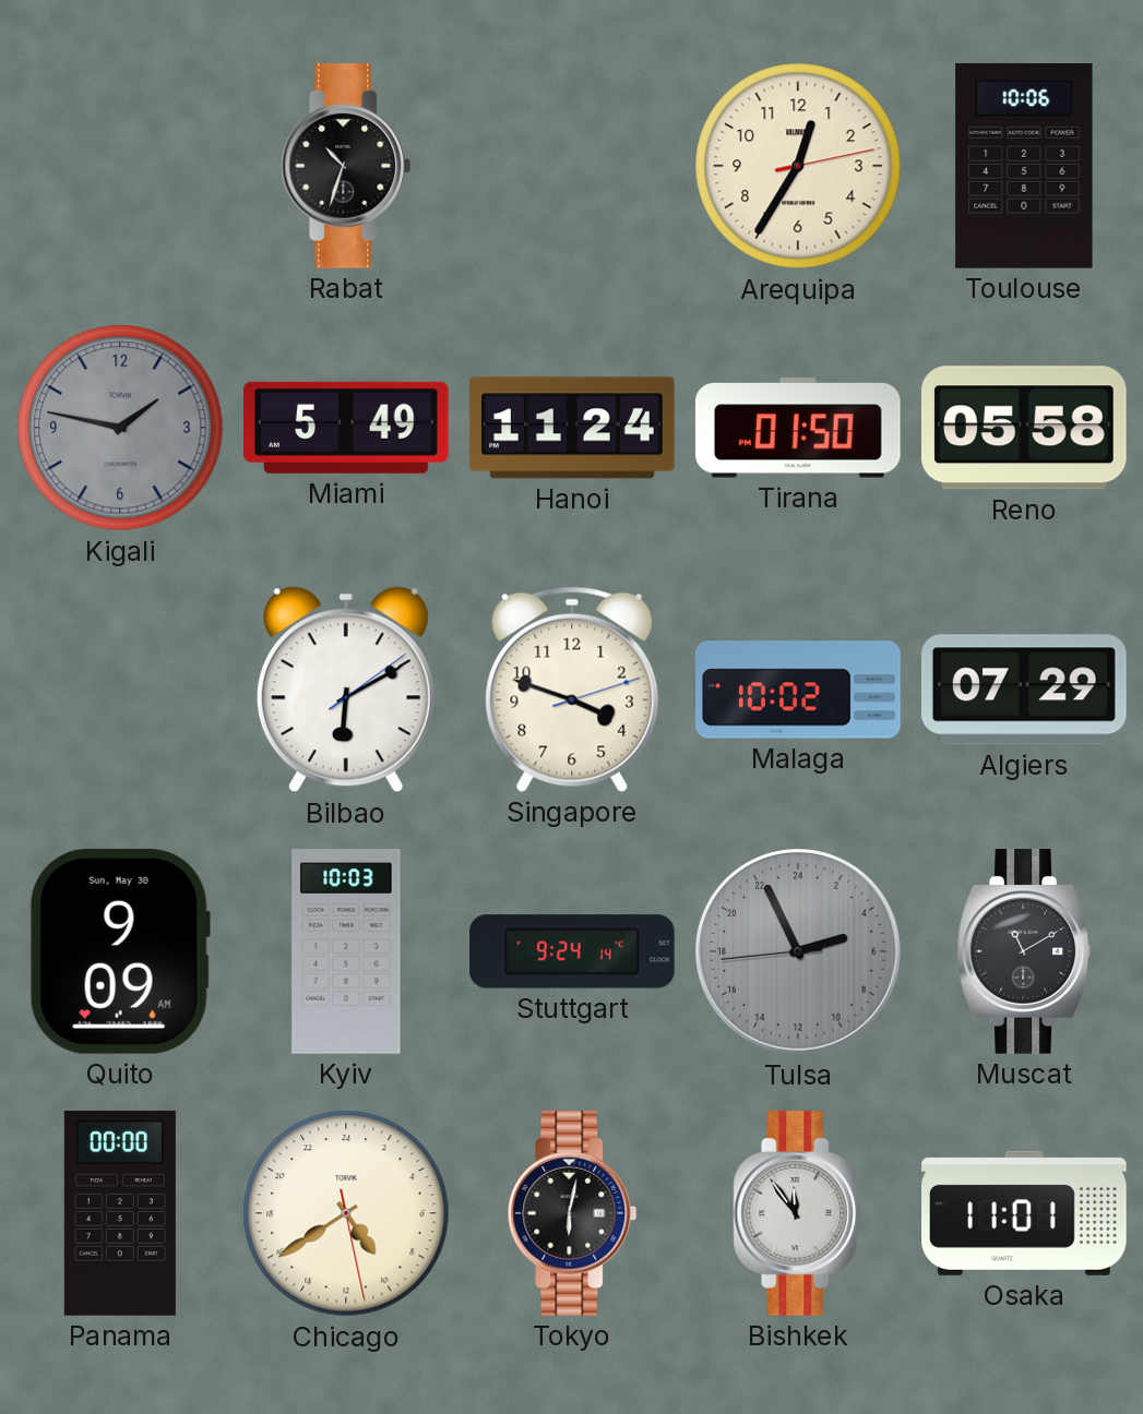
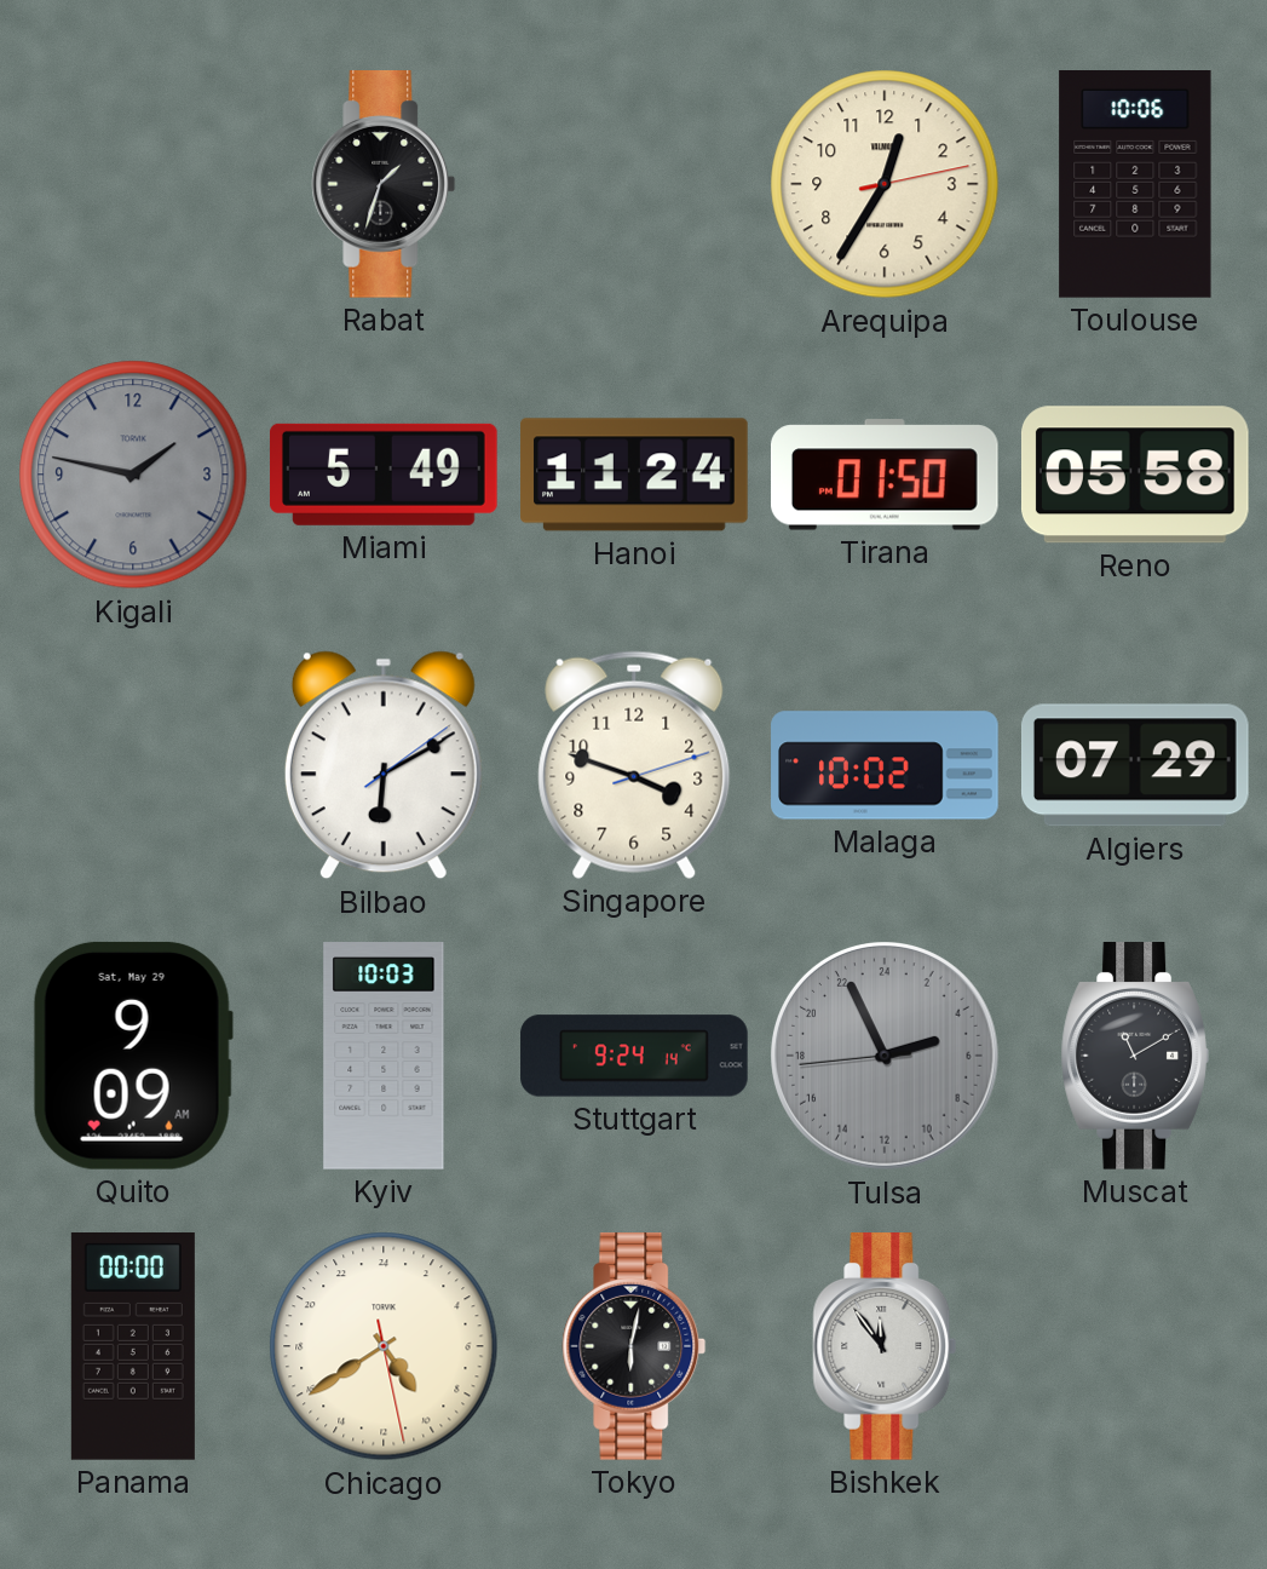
Rabat: 10:33 -> 1:33 (384, 185)
Quito date: Sun, May 30 -> Sat, May 29 (133, 1056)
Osaka: 11:01 -> none (1025, 1213)
